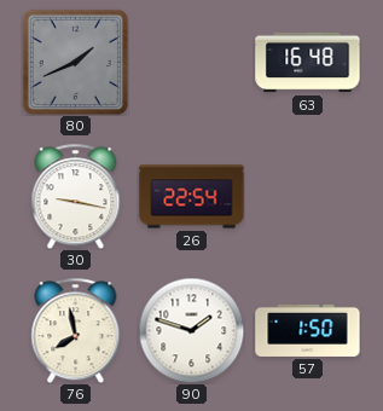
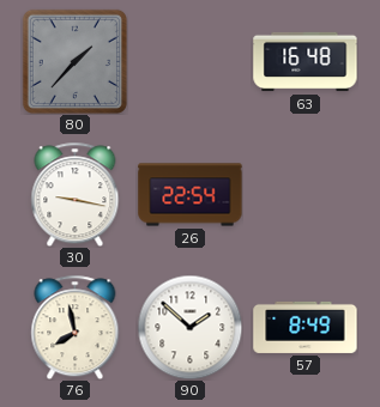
80: 1:41 -> 1:37 (74, 61)
90: 1:48 -> 1:52 (189, 327)
57: 1:50 -> 8:49 (306, 327)
